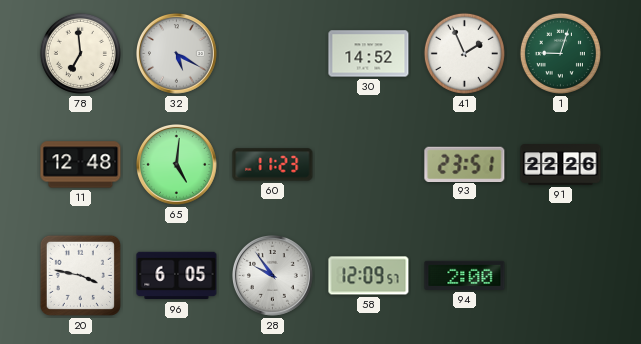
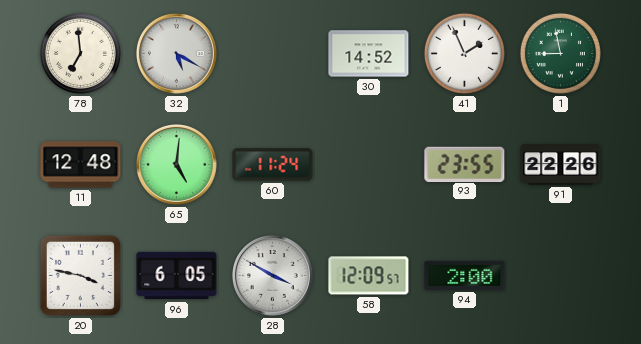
1: 9:03 -> 8:58 (560, 53)
60: 11:23 -> 11:24 (273, 165)
93: 23:51 -> 23:55 (465, 164)
28: 9:54 -> 3:50 (273, 276)
